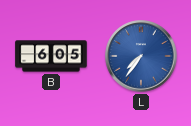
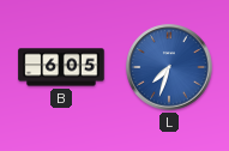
L: 7:36 -> 7:33 (169, 67)
